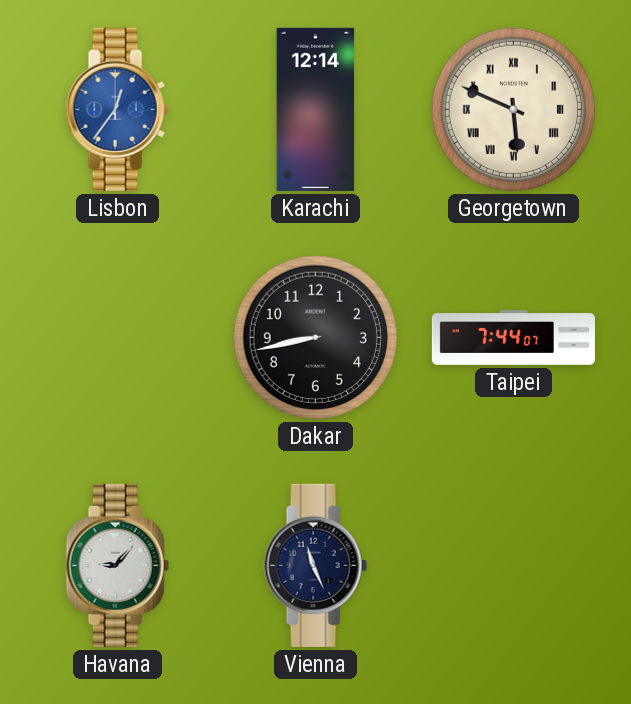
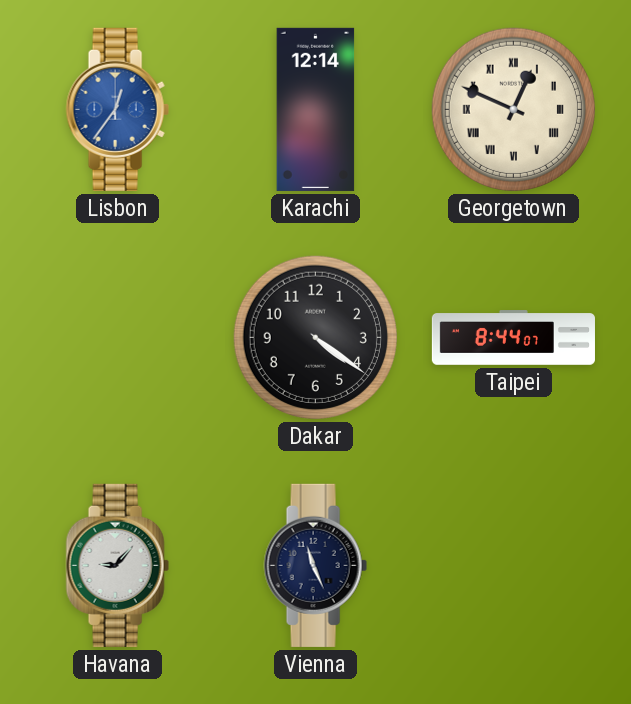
Georgetown: 5:49 -> 12:49 (513, 109)
Dakar: 8:43 -> 4:21 (315, 337)
Taipei: 7:44 -> 8:44 (513, 338)
